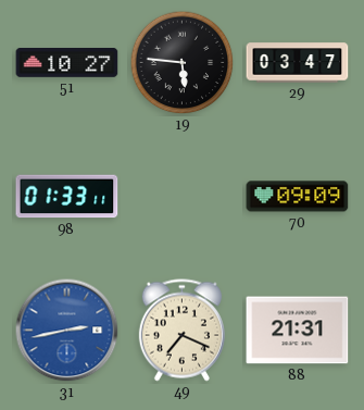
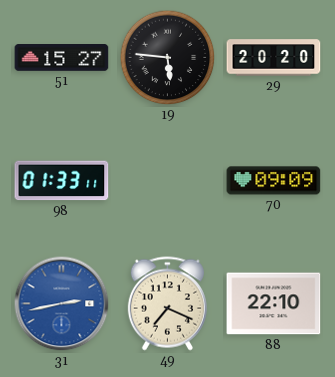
51: 10:27 -> 15:27 (62, 58)
29: 03:47 -> 20:20 (274, 58)
88: 21:31 -> 22:10 (274, 304)
